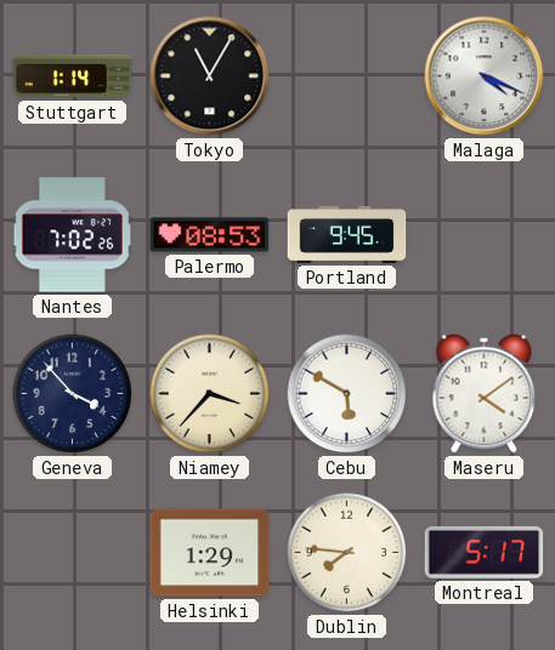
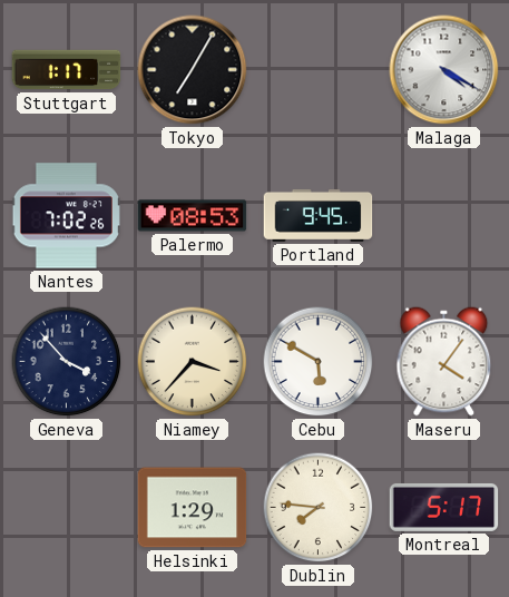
Stuttgart: 1:14 -> 1:17 (67, 70)
Tokyo: 11:05 -> 7:05 (193, 70)
Malaga: 4:19 -> 4:20 (444, 70)
Maseru: 4:09 -> 4:06 (444, 362)
